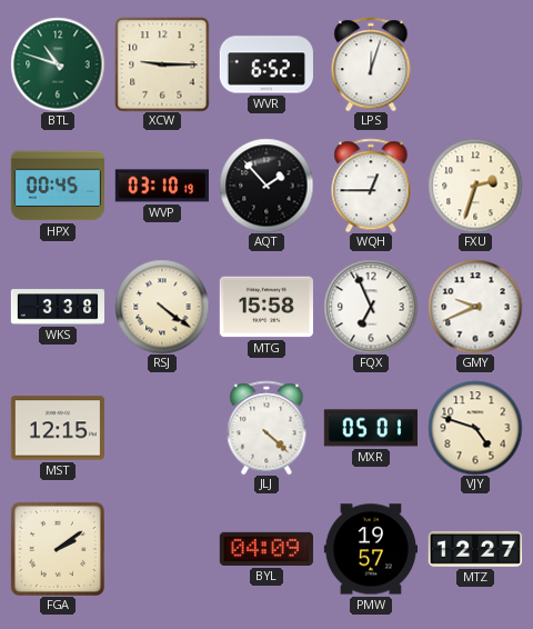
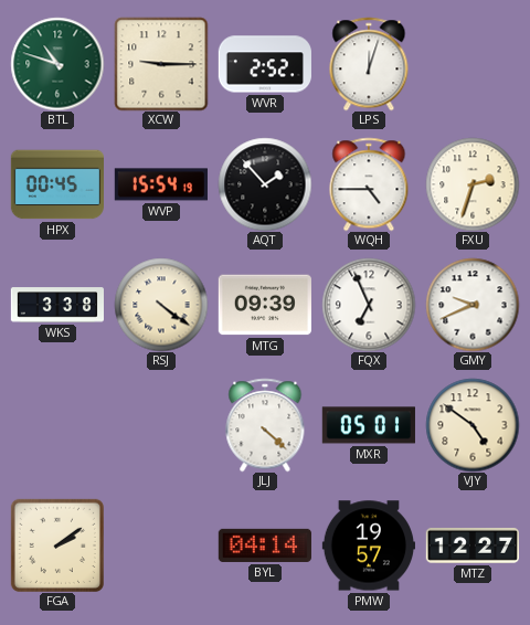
WVR: 6:52 -> 2:52 (265, 64)
WVP: 03:10 -> 15:54 (161, 184)
WQH: 12:45 -> 4:45 (369, 184)
MTG: 15:58 -> 09:39 (265, 305)
MST: 12:15 -> none (58, 428)
VJY: 4:48 -> 4:51 (473, 425)
BYL: 04:09 -> 04:14 (265, 545)
